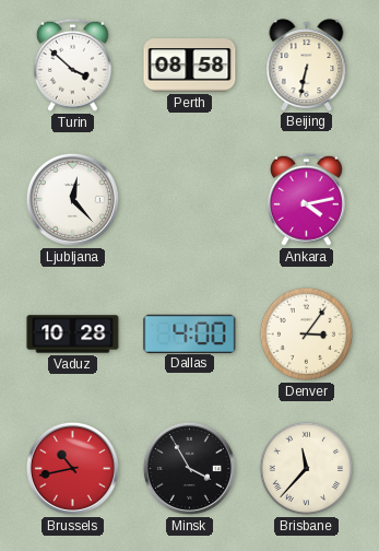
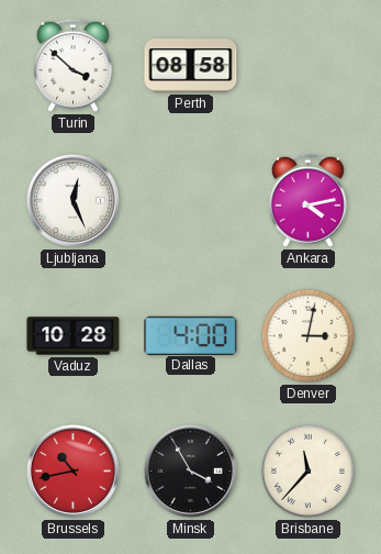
Beijing: 6:32 -> none (307, 65)
Ljubljana: 12:23 -> 12:26 (72, 200)
Denver: 3:06 -> 3:02 (307, 335)
